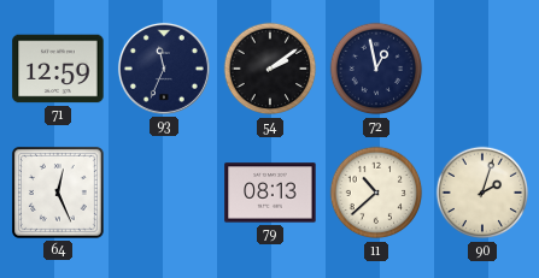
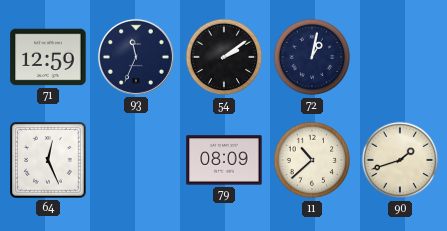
72: 12:58 -> 1:02 (312, 57)
79: 08:13 -> 08:09 (224, 160)
90: 2:03 -> 1:42 (400, 160)
